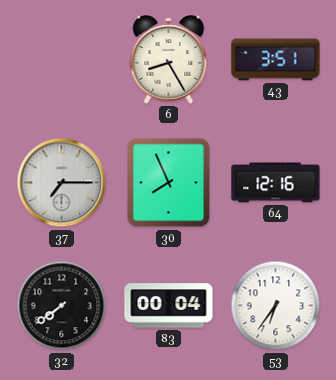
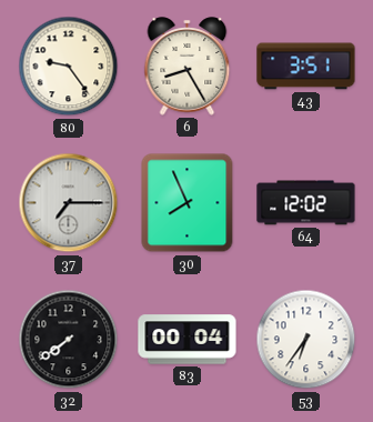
80: none -> 9:24 (69, 67)
64: 12:16 -> 12:02 (306, 203)
